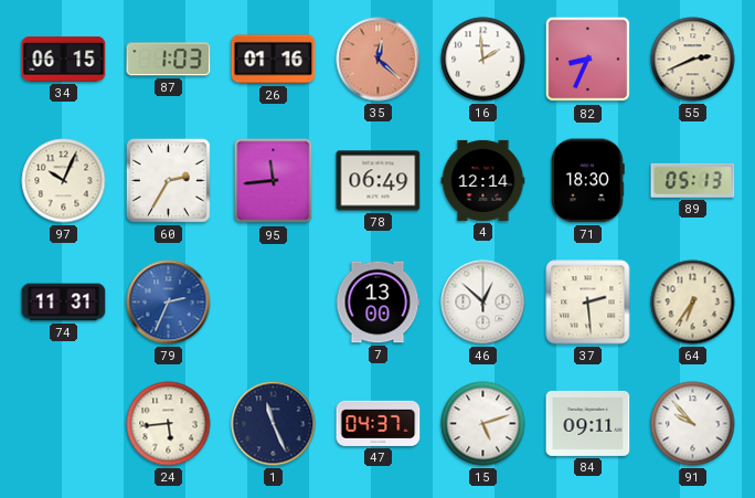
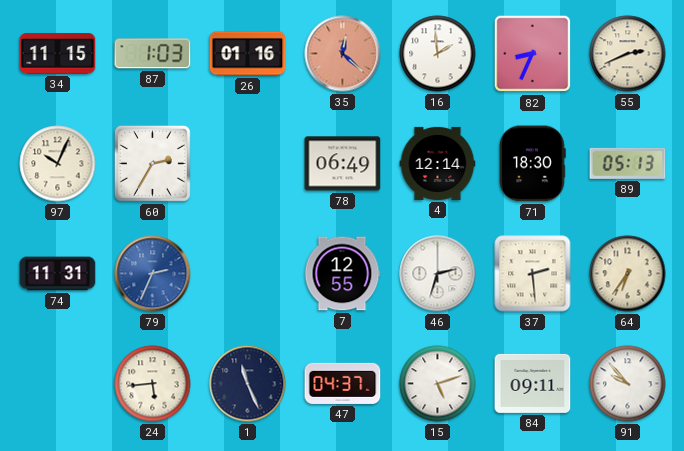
34: 06:15 -> 11:15 (58, 54)
95: 11:44 -> none (274, 181)
7: 13:00 -> 12:55 (342, 274)
46: 12:52 -> 2:33 (438, 274)
